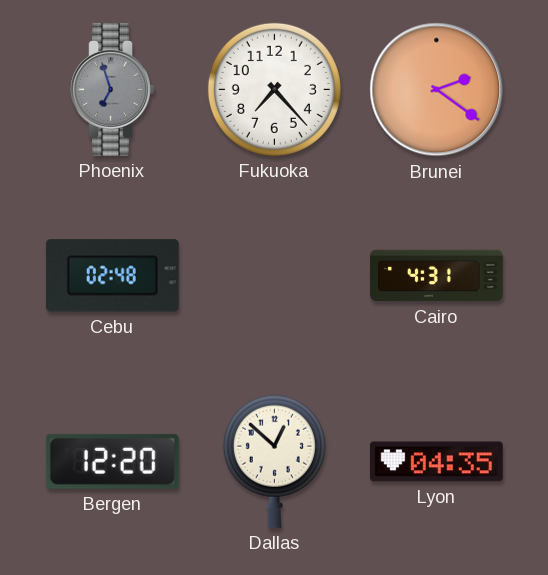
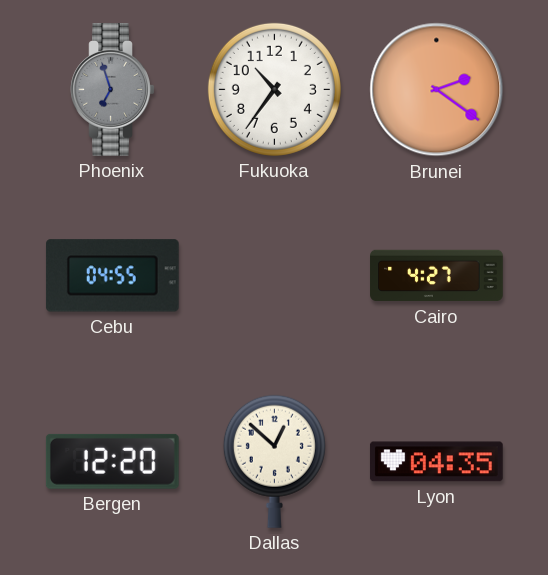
Fukuoka: 7:23 -> 10:36 (274, 89)
Cebu: 02:48 -> 04:55 (112, 276)
Cairo: 4:31 -> 4:27 (437, 276)
